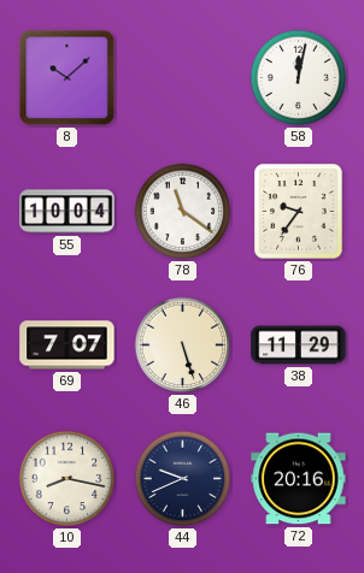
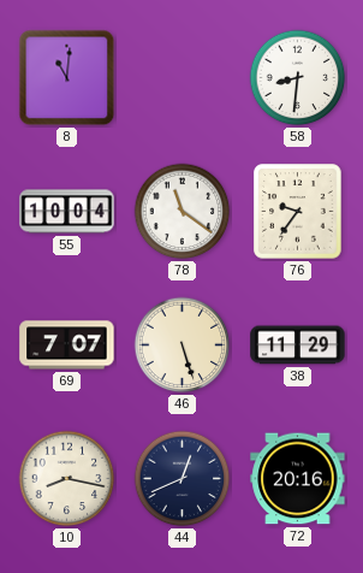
8: 10:08 -> 11:01 (67, 78)
58: 12:02 -> 8:31 (298, 78)
44: 9:41 -> 12:41 (183, 479)
